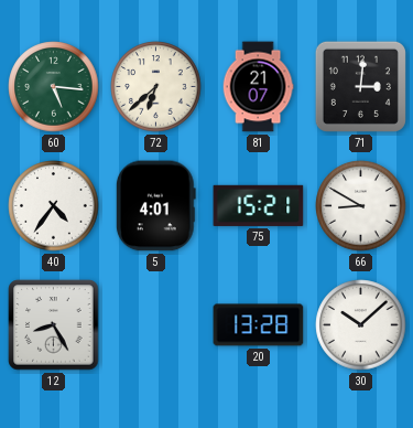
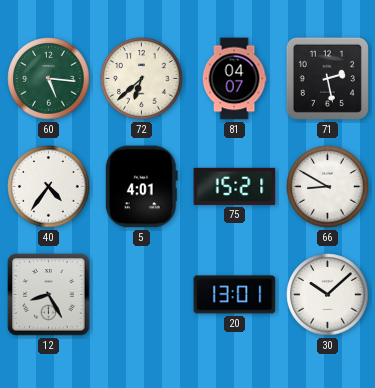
81: 21:07 -> 04:07 (234, 79)
71: 3:01 -> 2:28 (327, 78)
20: 13:28 -> 13:01 (235, 295)
